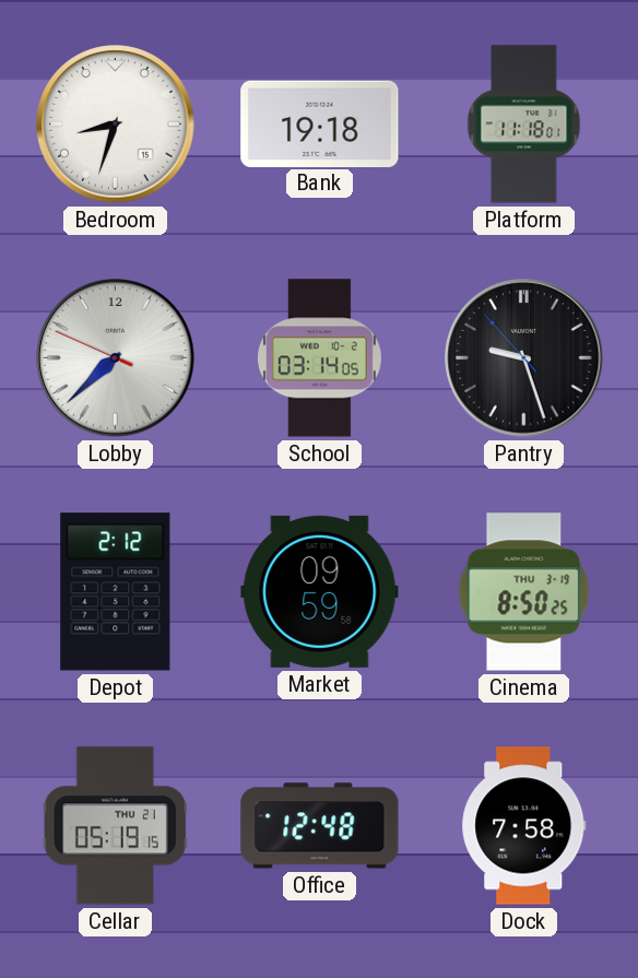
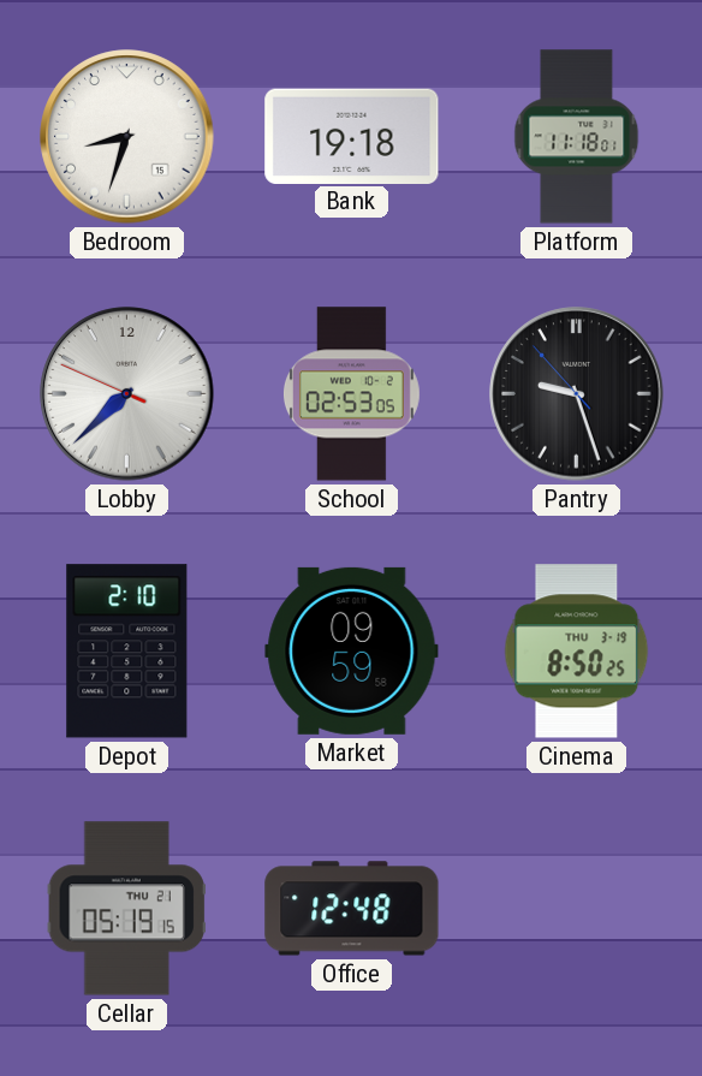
School: 03:14 -> 02:53 (351, 394)
Depot: 2:12 -> 2:10 (127, 652)
Dock: 7:58 -> none (524, 826)
